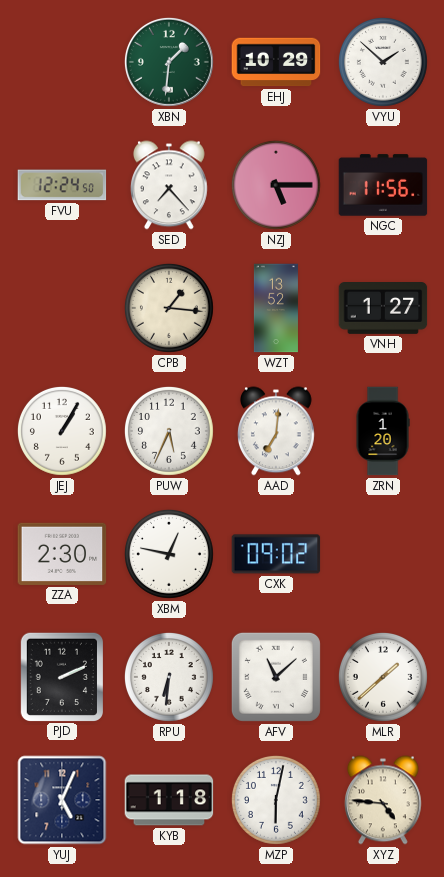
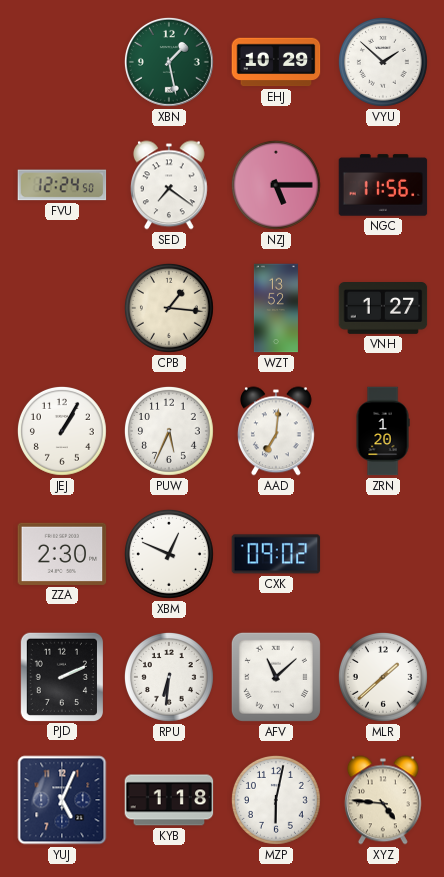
XBN: 1:31 -> 1:28 (169, 62)
SED: 7:23 -> 7:21 (169, 185)
XBM: 12:47 -> 12:49 (169, 554)
